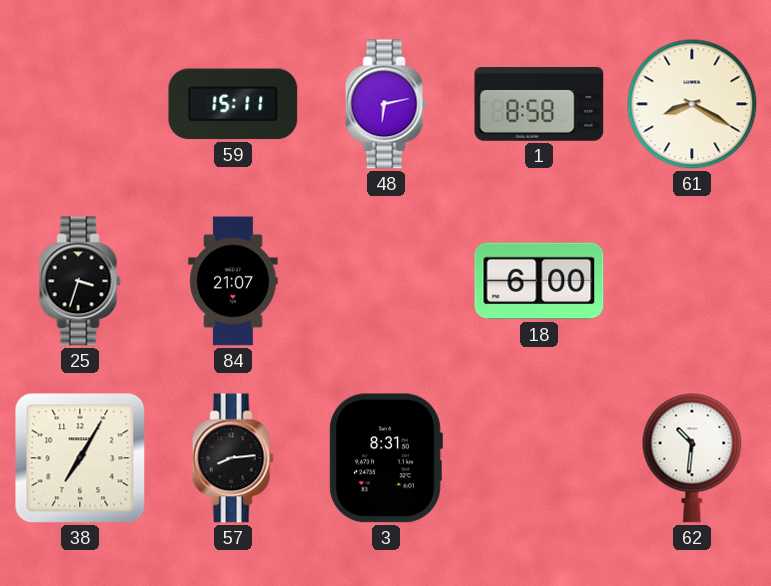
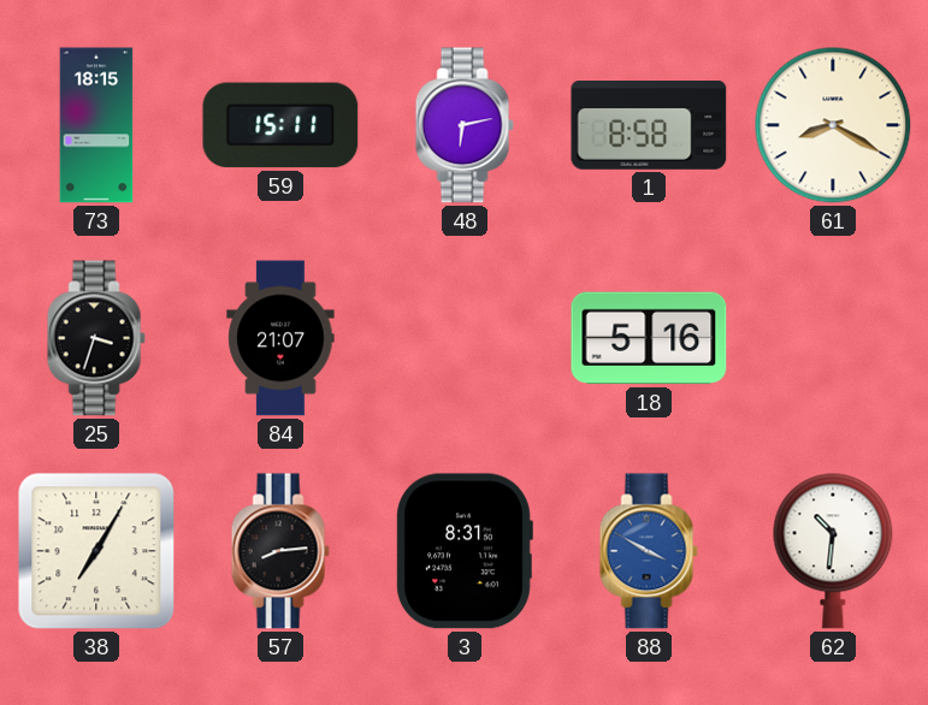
73: none -> 18:15 (96, 125)
18: 6:00 -> 5:16 (649, 338)
88: none -> 3:50 (649, 551)
